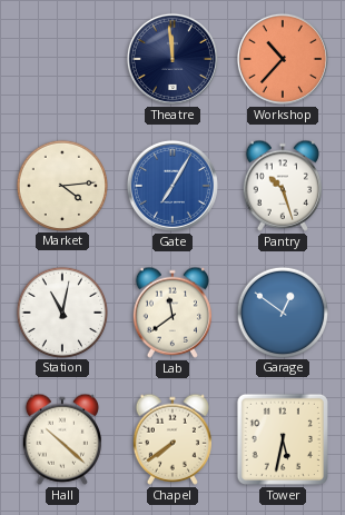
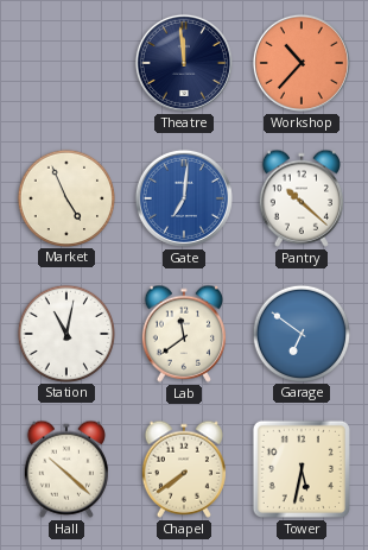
Market: 4:14 -> 4:56 (65, 197)
Gate: 7:05 -> 7:01 (184, 198)
Pantry: 10:27 -> 10:22 (302, 198)
Garage: 12:51 -> 6:51 (300, 333)
